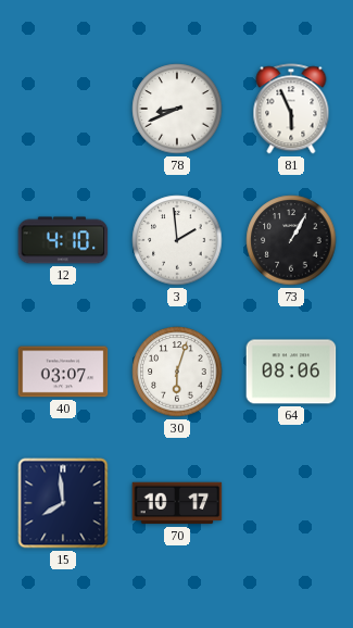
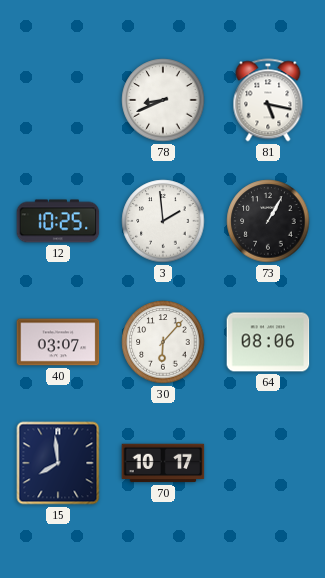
81: 5:56 -> 5:17 (268, 100)
12: 4:10 -> 10:25 (58, 221)
30: 6:03 -> 6:07 (163, 342)
